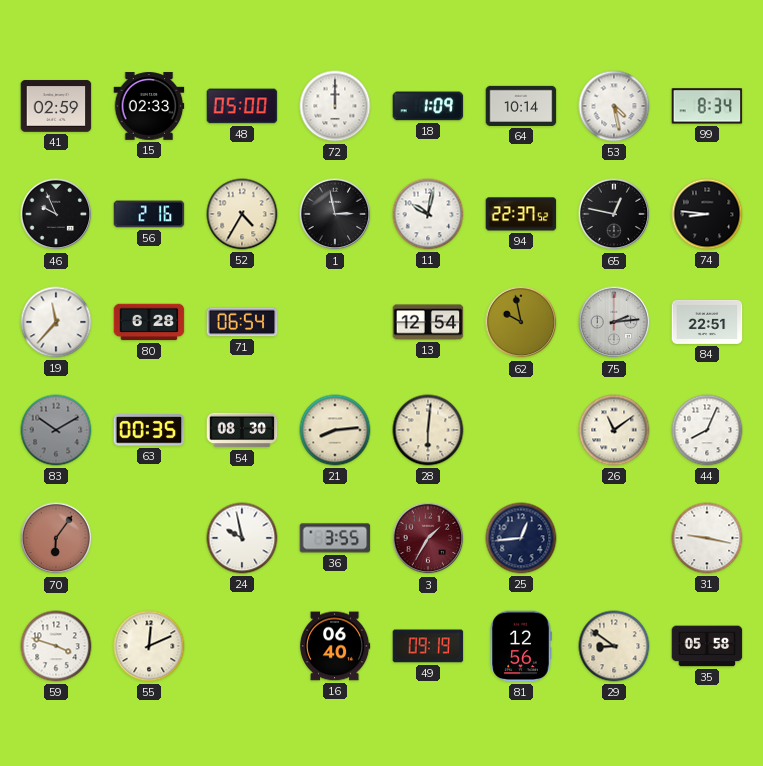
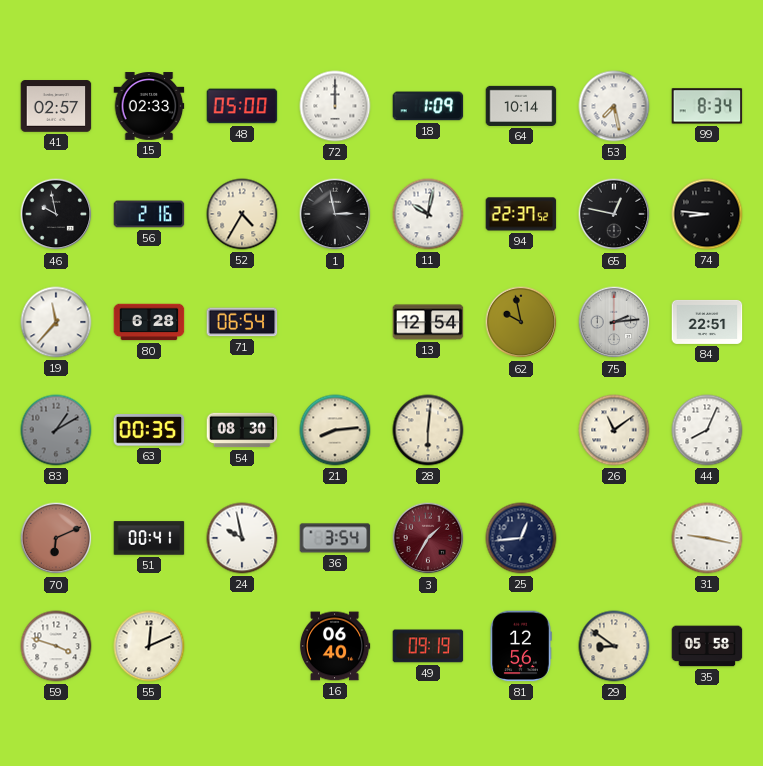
41: 02:59 -> 02:57 (56, 106)
53: 4:28 -> 7:28 (614, 106)
46: 9:56 -> 9:58 (56, 214)
83: 10:10 -> 1:10 (56, 430)
70: 6:06 -> 6:11 (56, 538)
51: none -> 00:41 (149, 538)
36: 3:55 -> 3:54 (335, 538)
